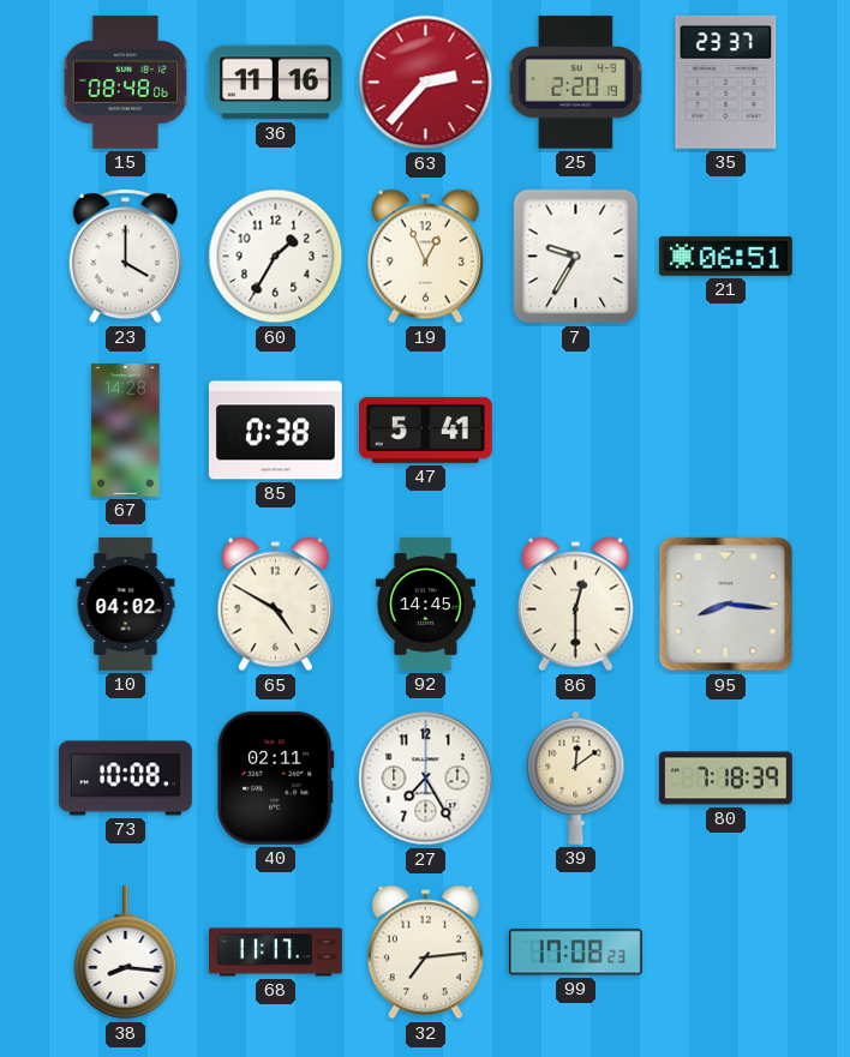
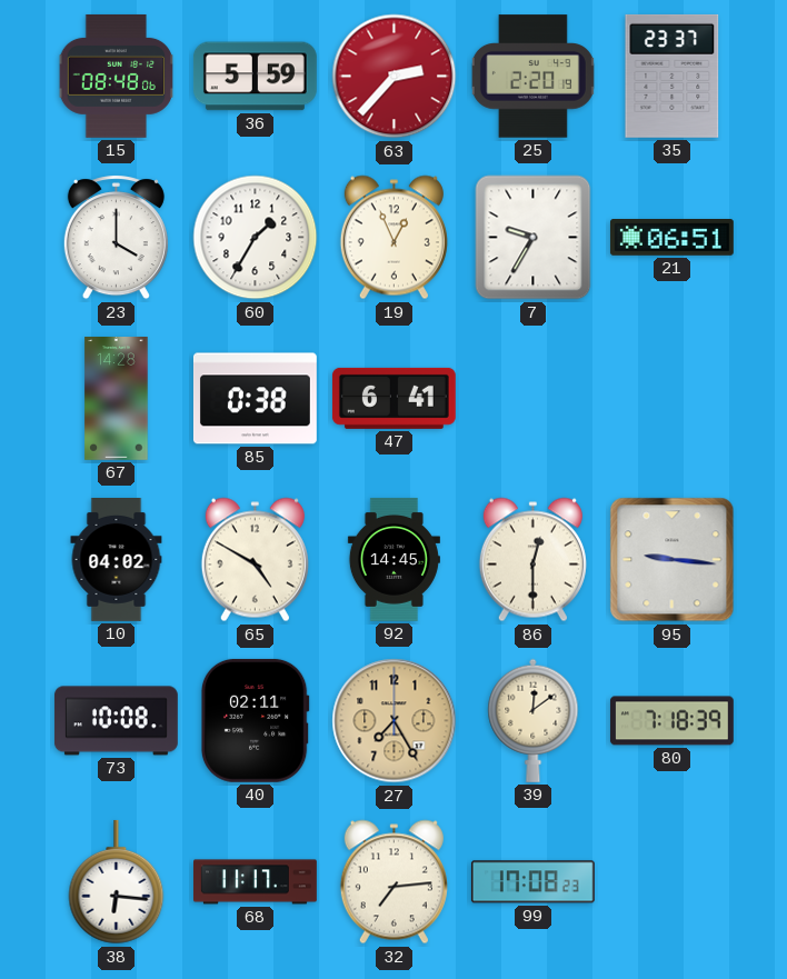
36: 11:16 -> 5:59 (255, 77)
47: 5:41 -> 6:41 (393, 398)
95: 8:16 -> 9:16 (673, 560)
27 dial: white -> champagne (395, 721)
38: 8:16 -> 6:16 (117, 882)
